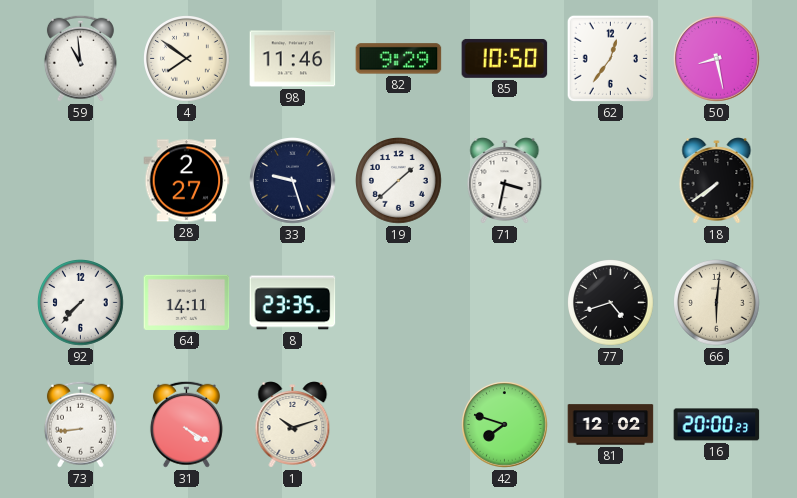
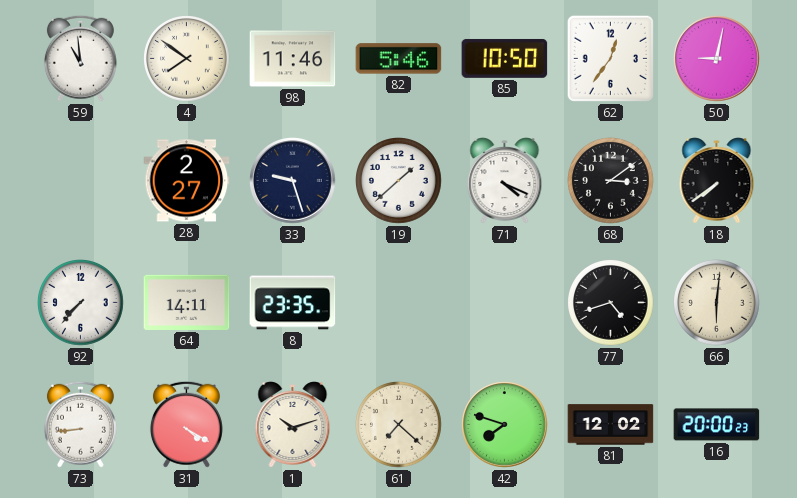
82: 9:29 -> 5:46 (399, 59)
50: 8:28 -> 9:02 (717, 59)
71: 3:32 -> 4:19 (505, 181)
68: none -> 3:09 (611, 181)
61: none -> 7:22 (399, 425)
